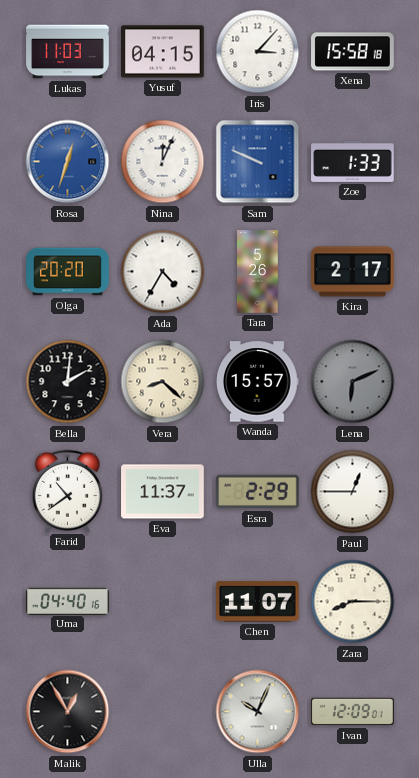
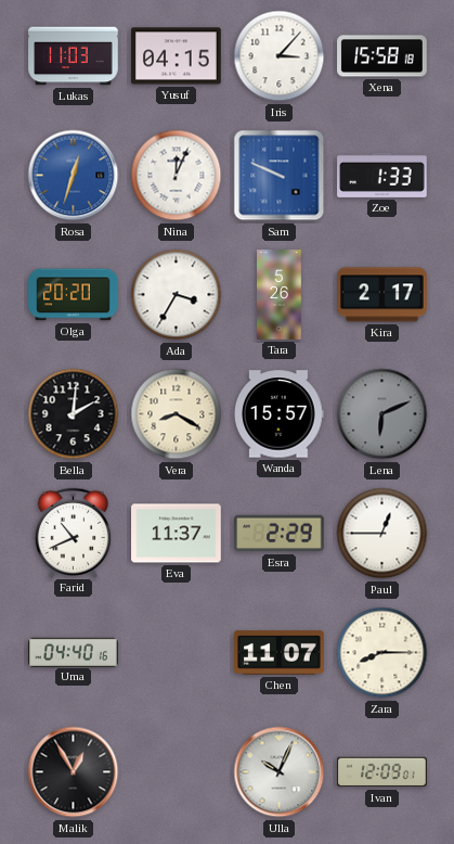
Ada: 4:35 -> 3:35 (177, 295)
Vera: 8:22 -> 8:20 (177, 414)
Farid: 10:39 -> 10:41 (74, 533)
